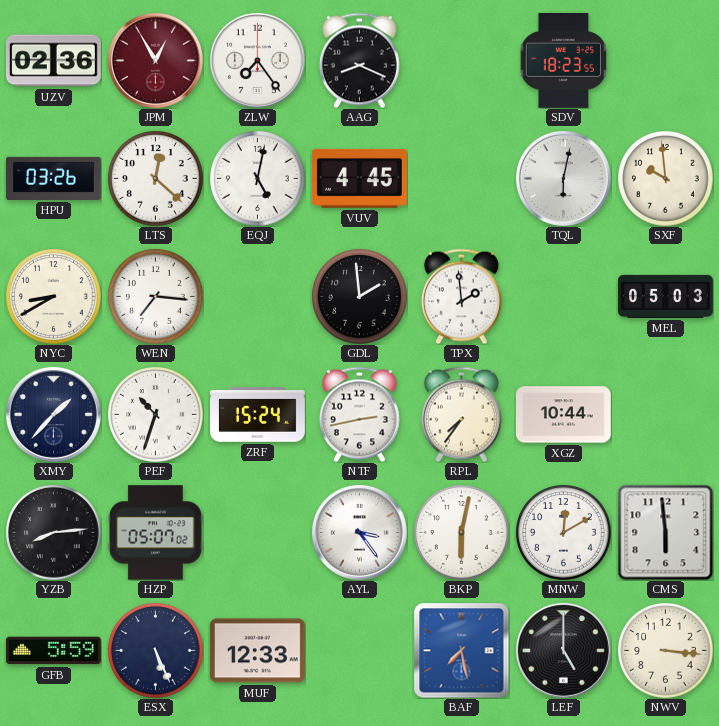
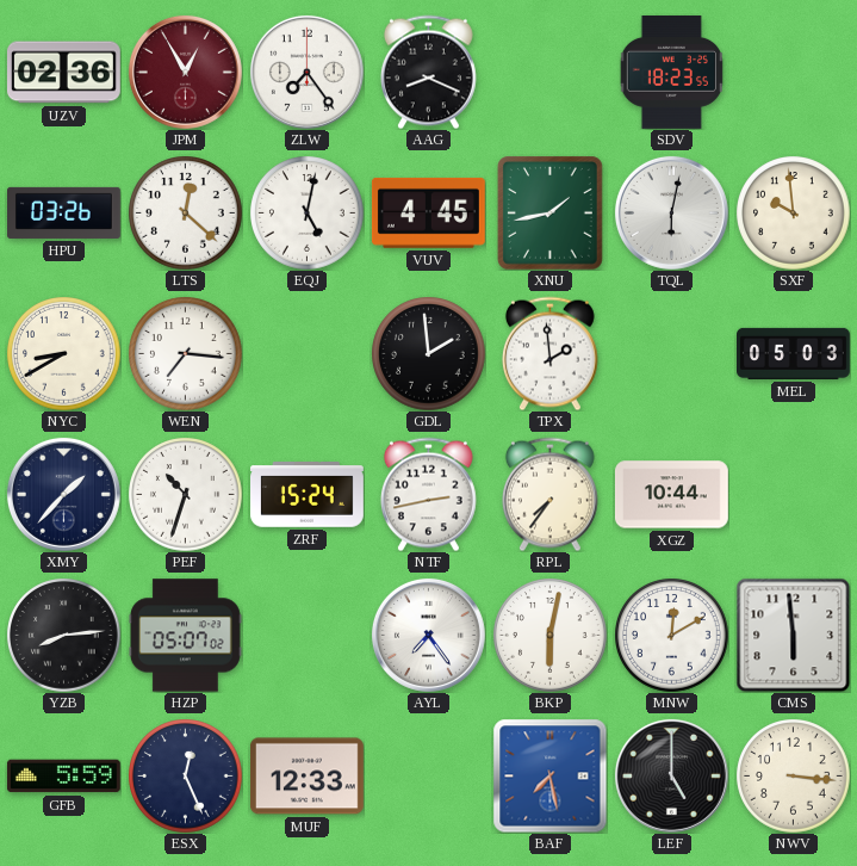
XNU: none -> 1:43 (551, 214)
AYL: 3:24 -> 7:24 (428, 635)
ESX: 5:26 -> 12:26 (185, 775)
